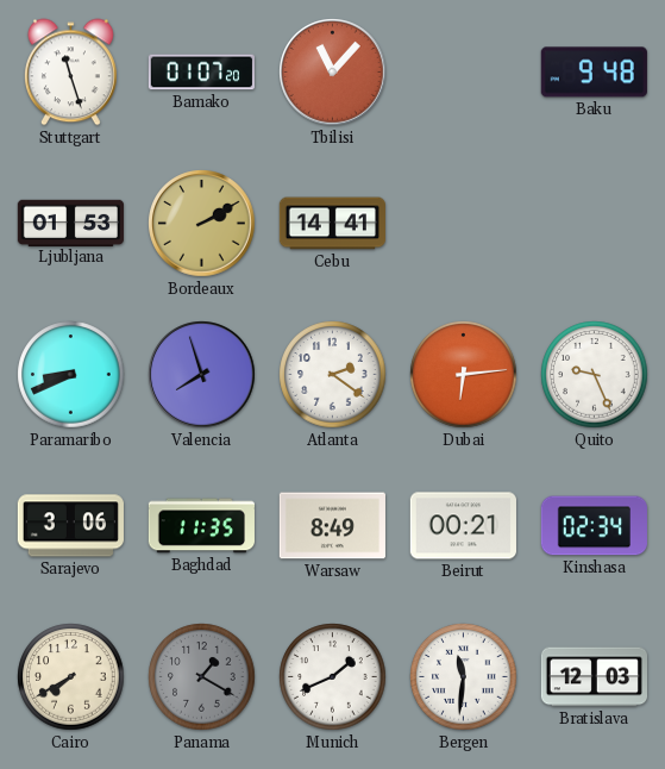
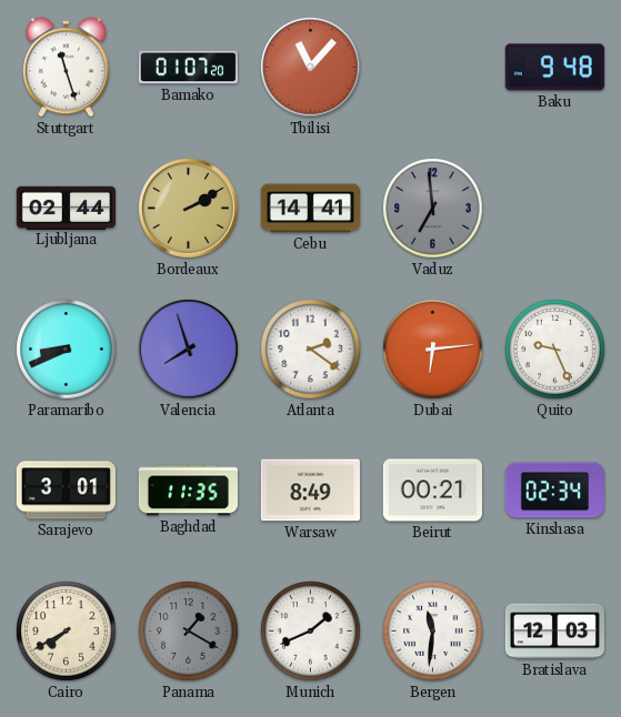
Ljubljana: 01:53 -> 02:44 (66, 208)
Vaduz: none -> 6:59 (433, 209)
Sarajevo: 3:06 -> 3:01 (66, 491)
